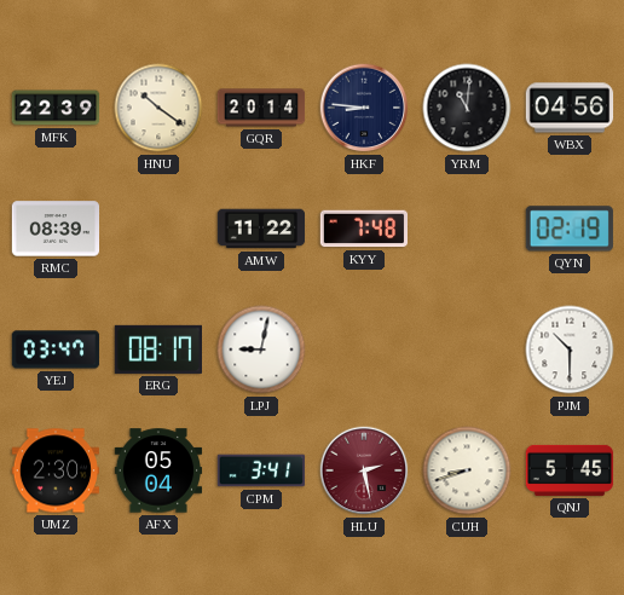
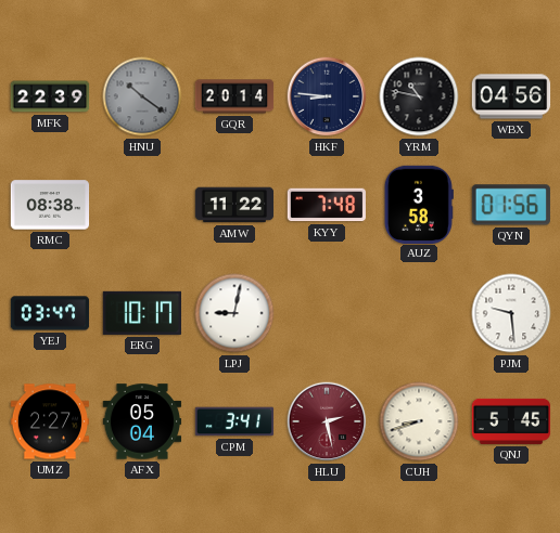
HNU dial: cream -> grey (142, 96)
YRM: 11:01 -> 10:47 (419, 96)
RMC: 08:39 -> 08:38 (50, 205)
AUZ: none -> 3:58 (419, 204)
QYN: 02:19 -> 01:56 (511, 205)
ERG: 08:17 -> 10:17 (141, 313)
PJM: 10:30 -> 9:29 (511, 313)
UMZ: 2:30 -> 2:27 (49, 421)
